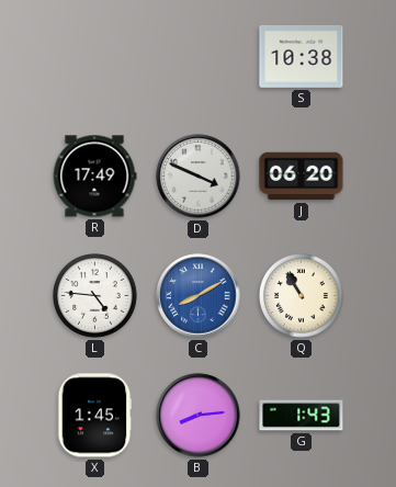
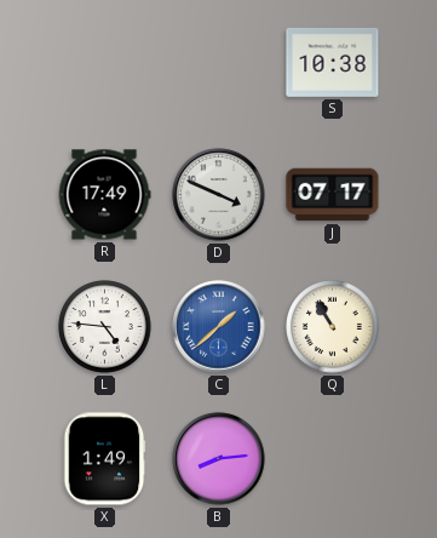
J: 06:20 -> 07:17 (333, 195)
C: 8:10 -> 1:38 (219, 327)
X: 1:45 -> 1:49 (104, 459)
G: 1:43 -> none (302, 416)
